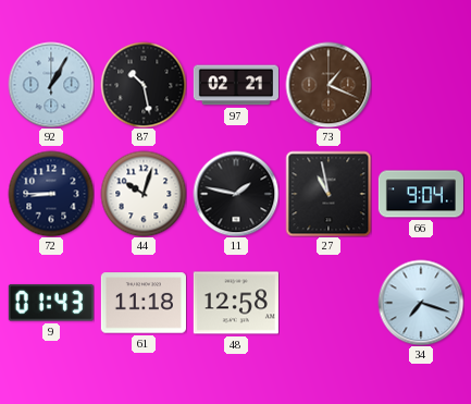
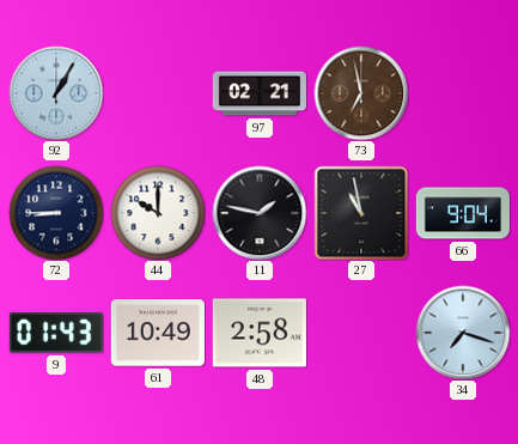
87: 10:28 -> none (144, 85)
73: 1:19 -> 6:58 (361, 93)
44: 10:03 -> 10:00 (158, 213)
61: 11:18 -> 10:49 (158, 333)
48: 12:58 -> 2:58 (260, 333)
